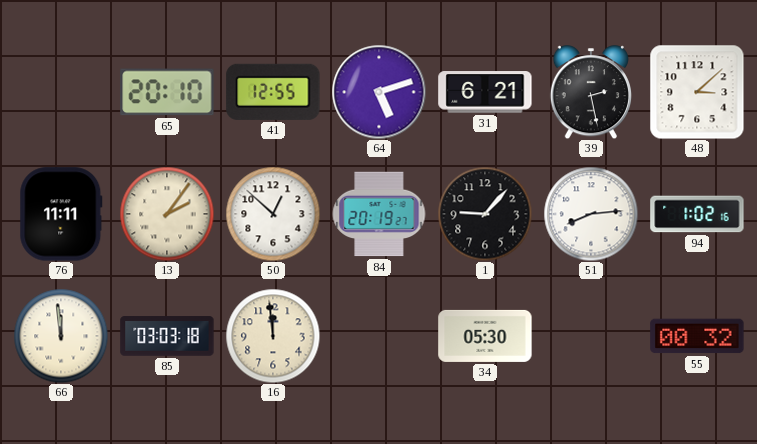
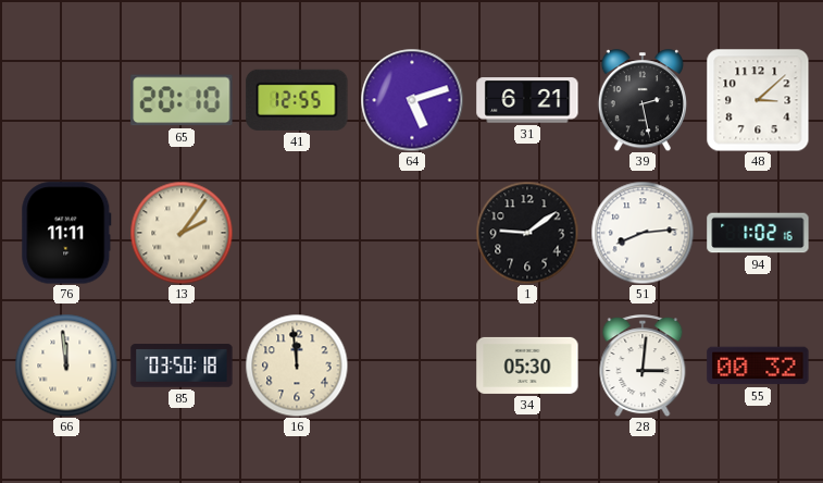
50: 12:52 -> none (273, 214)
84: 20:19 -> none (379, 214)
1: 9:07 -> 9:09 (527, 233)
85: 03:03 -> 03:50 (182, 366)
28: none -> 3:01 (643, 366)
